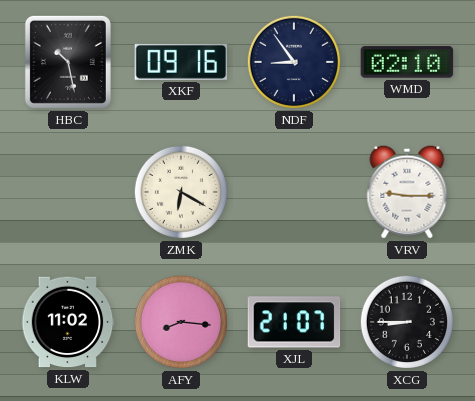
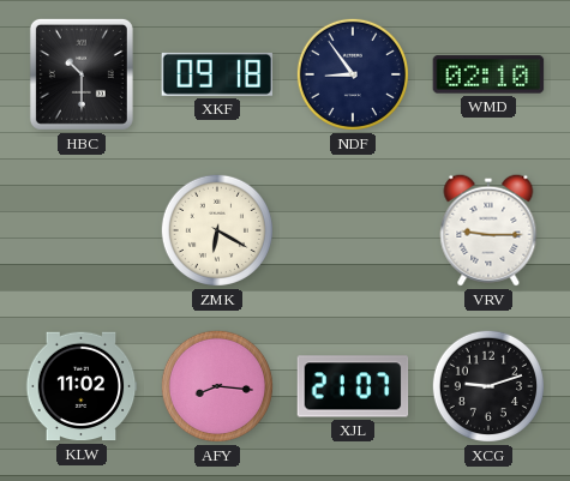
HBC: 10:28 -> 10:30 (82, 74)
XKF: 09:16 -> 09:18 (217, 74)
XCG: 8:45 -> 9:12 (488, 386)
